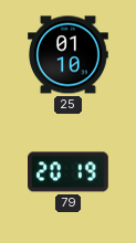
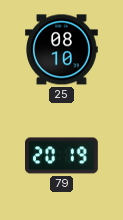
25: 01:10 -> 08:10 (62, 50)
